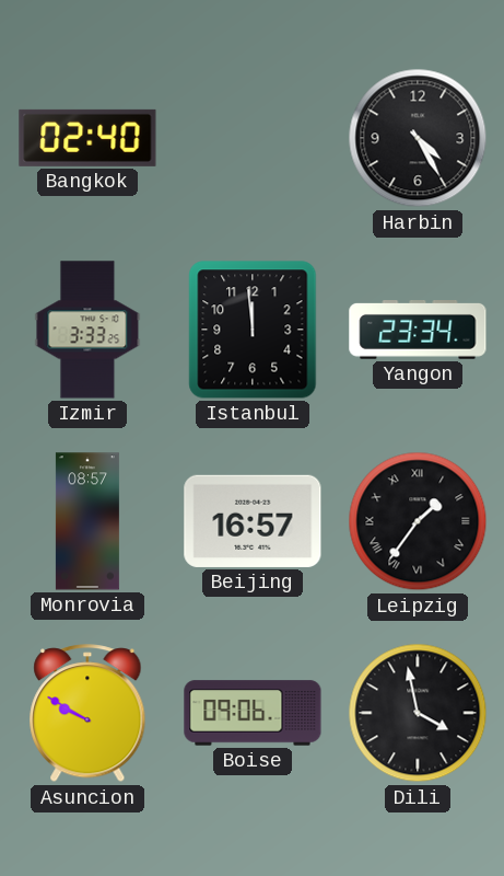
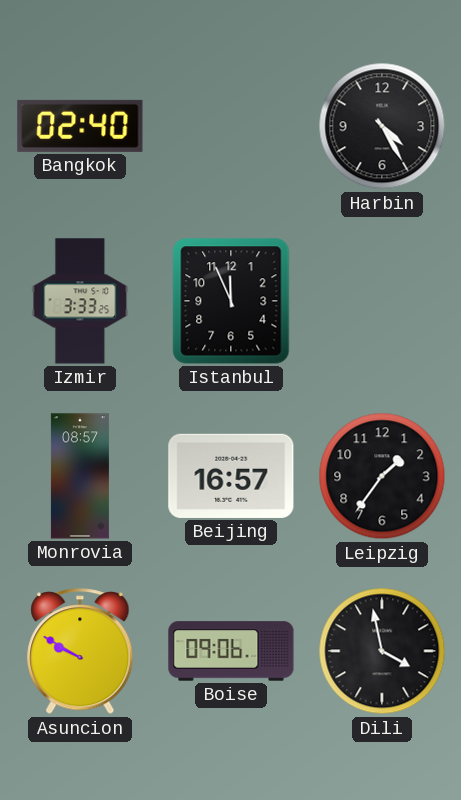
Istanbul: 11:59 -> 11:56 (231, 301)
Yangon: 23:34 -> none (418, 331)
Leipzig numerals: Roman -> Arabic (382, 476)
